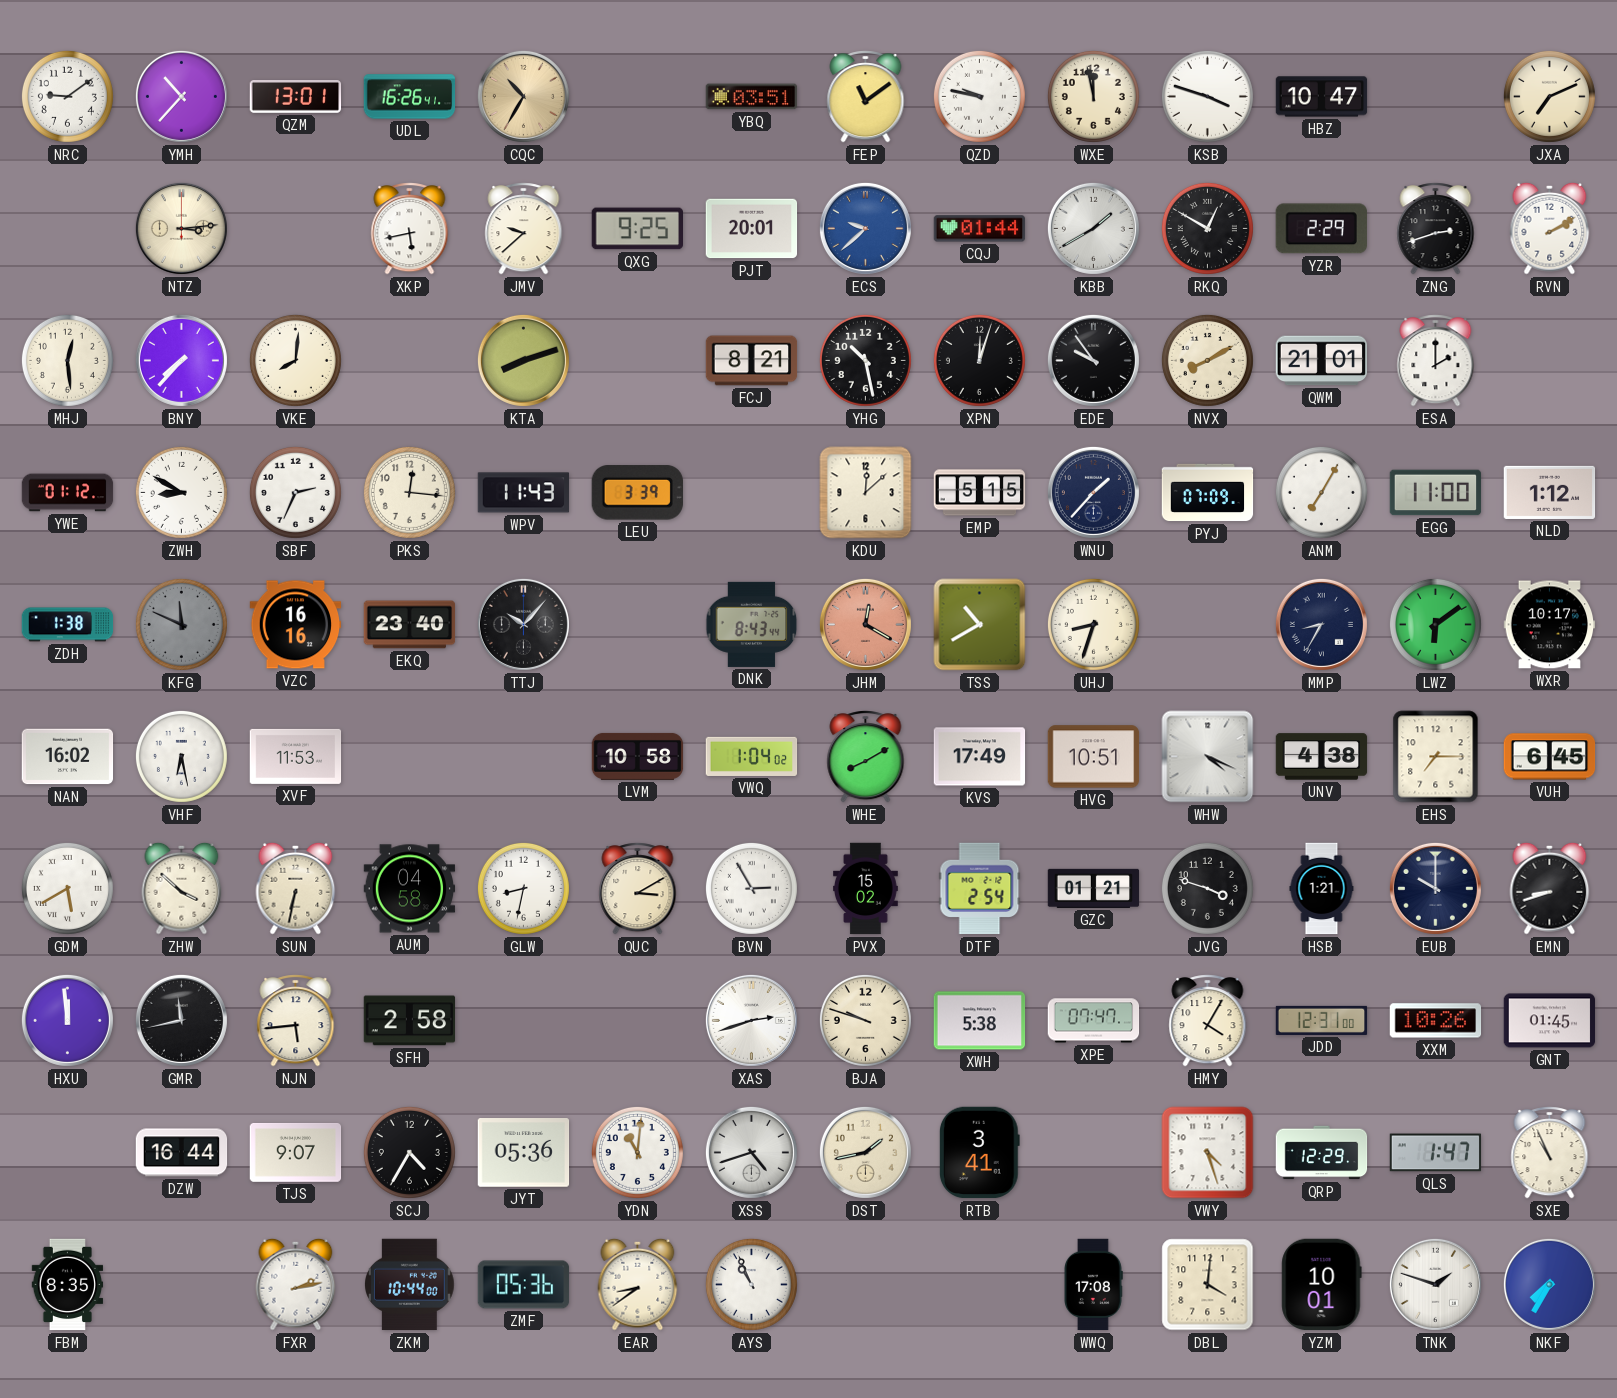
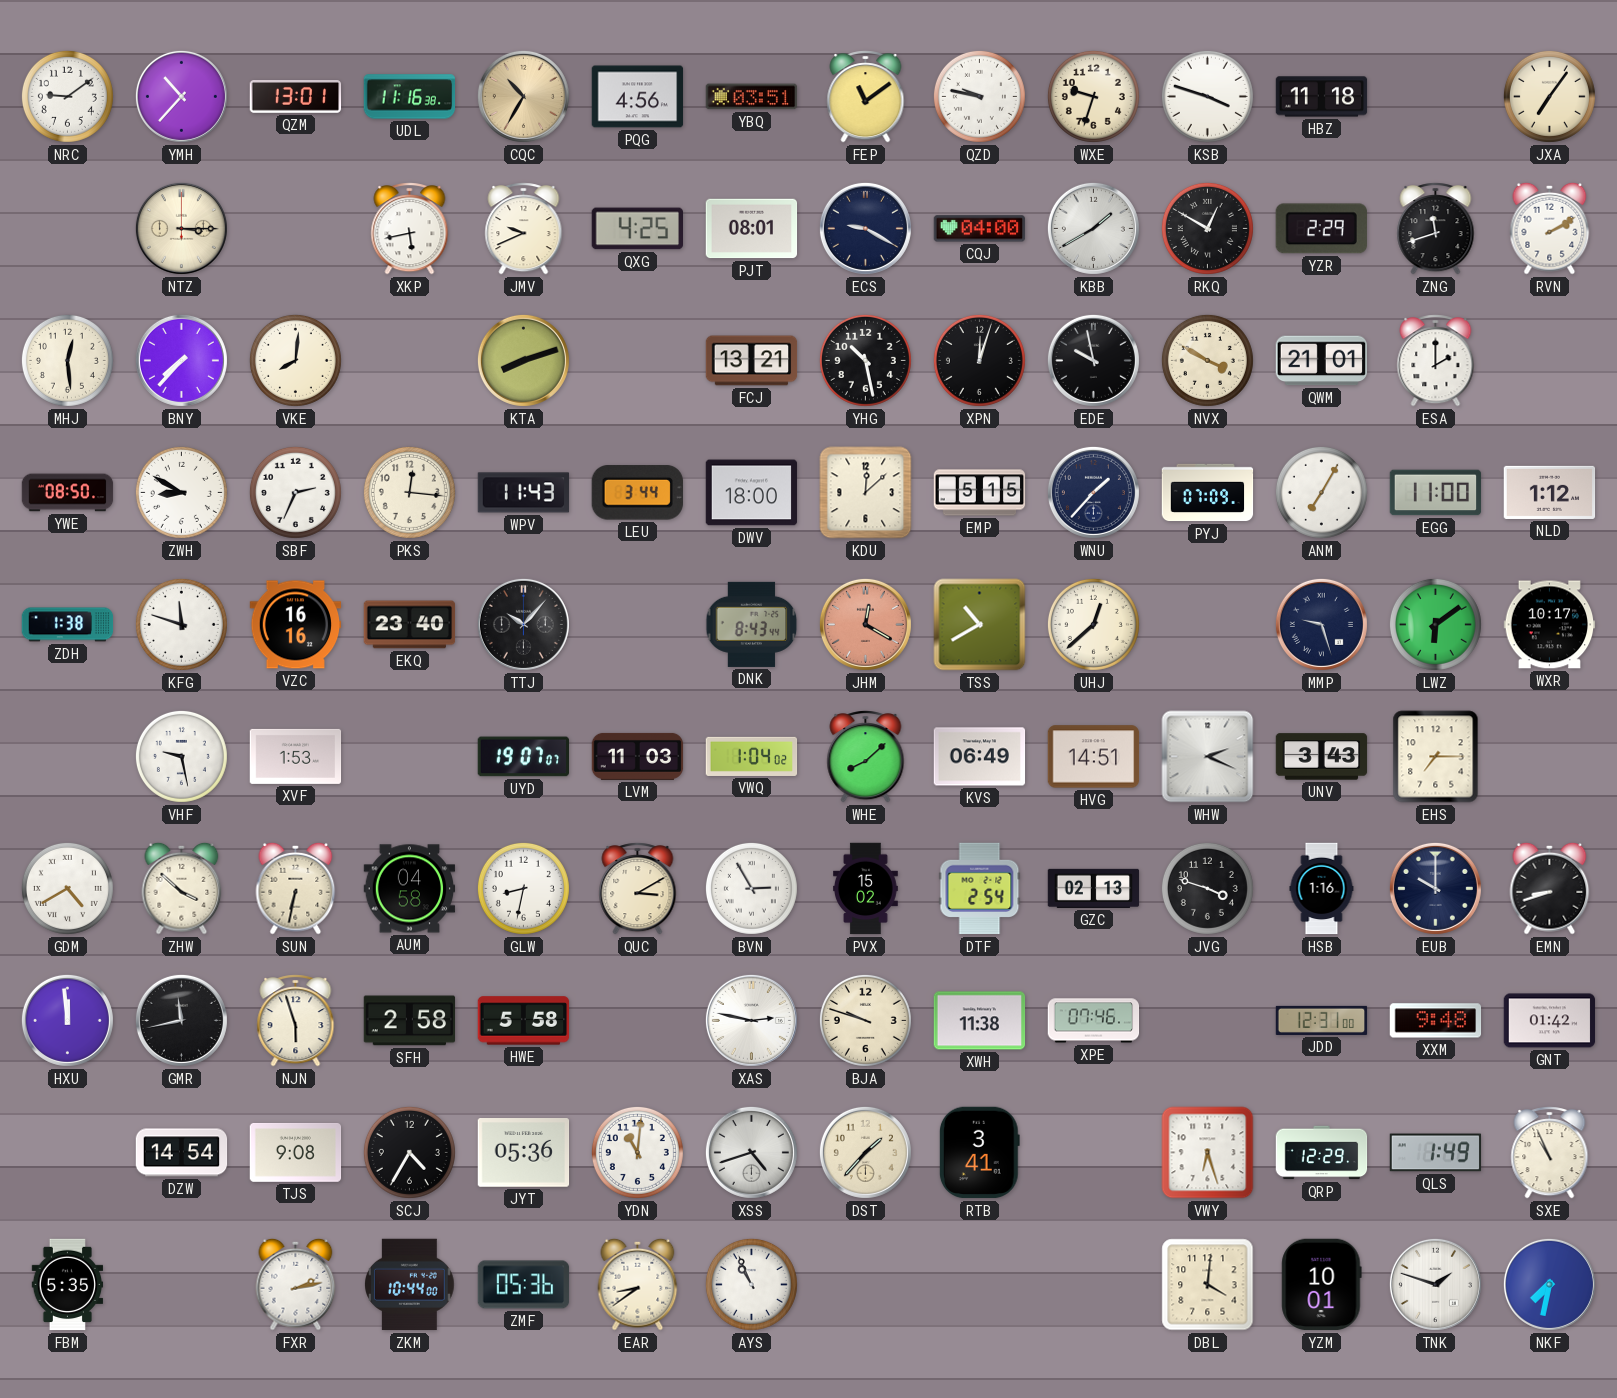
UDL: 16:26 -> 11:16 (410, 97)
PQG: none -> 4:56 (638, 97)
WXE: 11:58 -> 9:33 (1093, 96)
HBZ: 10:47 -> 11:18 (1322, 97)
JXA: 7:11 -> 7:06 (1549, 96)
NTZ: 3:14 -> 3:15 (181, 228)
JMV: 9:38 -> 9:41 (524, 229)
QXG: 9:25 -> 4:25 (637, 229)
PJT: 20:01 -> 08:01 (752, 229)
ECS: 9:38 -> 9:20 (865, 228)
ECS dial: blue -> navy (865, 228)
CQJ: 01:44 -> 04:00 (980, 229)
ZNG: 2:42 -> 11:42 (1436, 229)
FCJ: 8:21 -> 13:21 (752, 361)
EDE: 9:54 -> 9:58 (1093, 360)
NVX: 8:10 -> 3:50 (1207, 360)
YWE: 01:12 -> 08:50 (68, 493)
LEU: 3:39 -> 3:44 (637, 493)
DWV: none -> 18:00 (752, 493)
KFG: 11:49 -> 11:48 (181, 624)
KFG dial: grey -> white (181, 624)
UHJ: 8:33 -> 12:38 (1093, 624)
MMP: 8:35 -> 9:27 (1321, 624)
NAN: 16:02 -> none (68, 757)
VHF: 6:28 -> 9:28 (181, 756)
XVF: 11:53 -> 1:53 (296, 756)
UYD: none -> 19:07 (523, 757)
LVM: 10:58 -> 11:03 (638, 756)
WHE: 8:10 -> 8:08 (866, 757)
KVS: 17:49 -> 06:49 (980, 757)
HVG: 10:51 -> 14:51 (1094, 757)
WHW: 4:19 -> 2:19 (1208, 757)
UNV: 4:38 -> 3:43 (1322, 757)
VUH: 6:45 -> none (1550, 757)
GDM: 5:40 -> 4:40 (67, 888)
GZC: 01:21 -> 02:13 (1094, 888)
HSB: 1:21 -> 1:16 (1322, 889)
NJN: 5:44 -> 5:57 (296, 1021)
HWE: none -> 5:58 (524, 1021)
XAS: 2:42 -> 2:47 (751, 1020)
XWH: 5:38 -> 11:38 (980, 1021)
XPE: 07:47 -> 07:46 (1094, 1021)
HMY: 4:05 -> none (1208, 1021)
XXM: 10:26 -> 9:48 (1436, 1021)
GNT: 01:45 -> 01:42 (1550, 1021)
DZW: 16:44 -> 14:54 (182, 1153)
TJS: 9:07 -> 9:08 (296, 1152)
DST: 1:43 -> 1:37 (865, 1152)
VWY: 4:27 -> 6:27 (1208, 1153)
QLS: 1:47 -> 1:49 (1436, 1153)
FBM: 8:35 -> 5:35 (68, 1285)
WWQ: 17:08 -> none (1093, 1285)
NKF: 7:35 -> 7:32 (1549, 1284)
